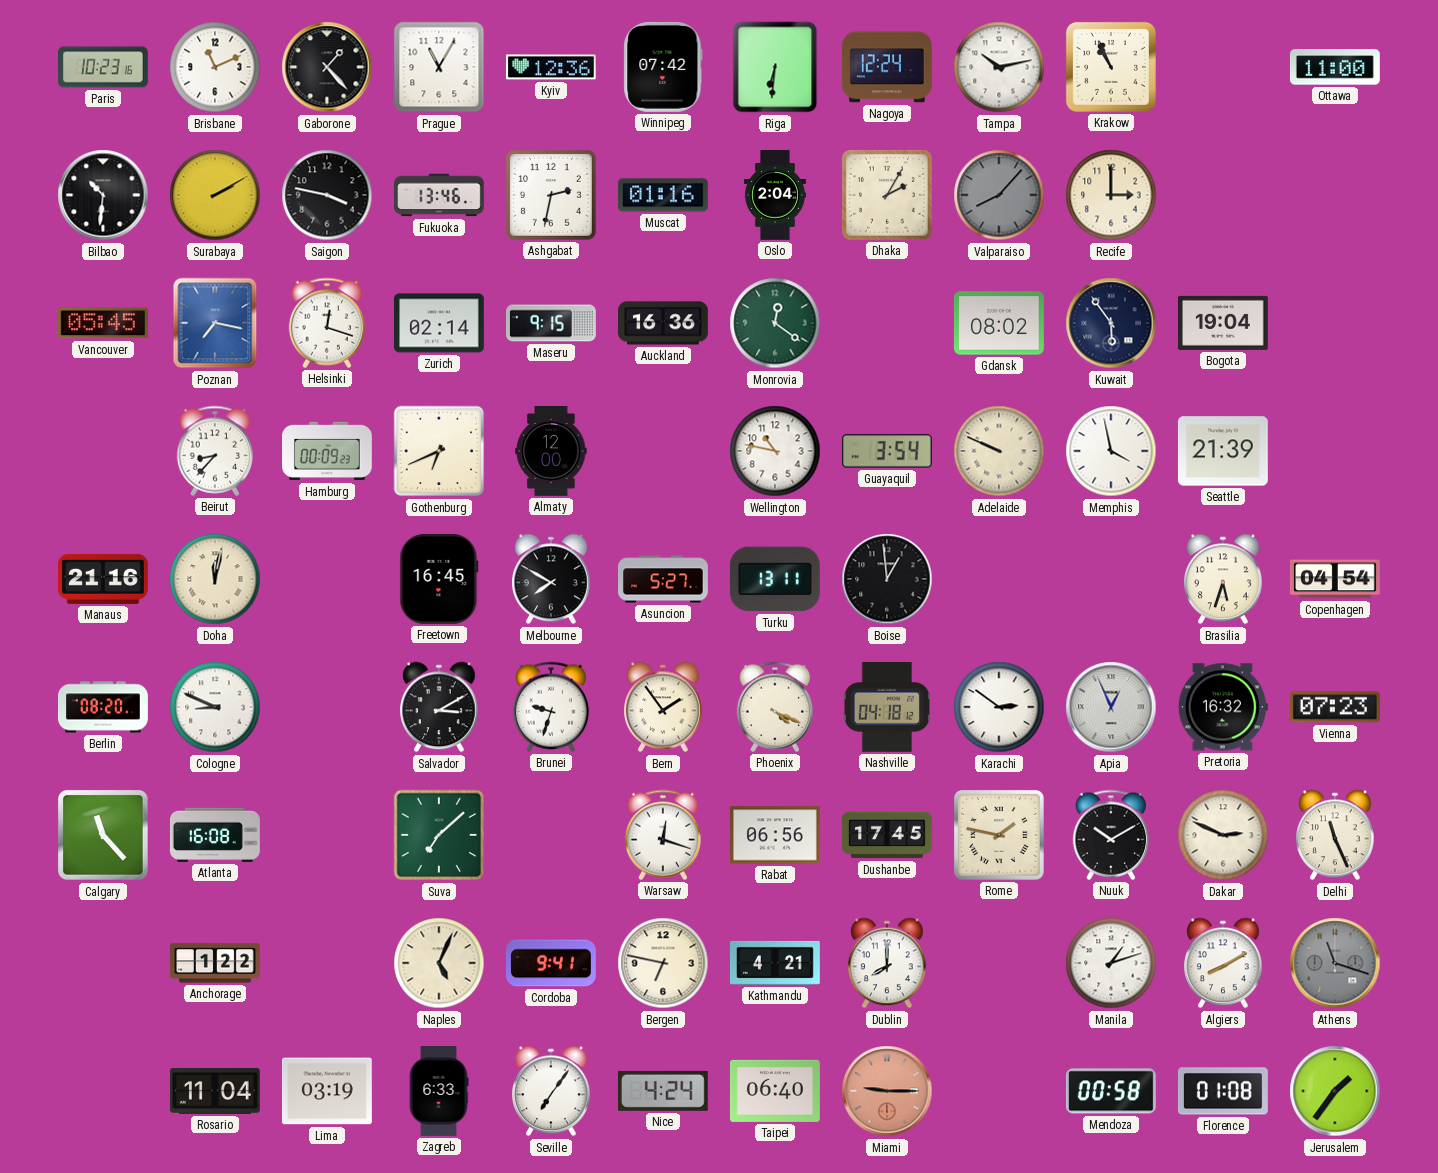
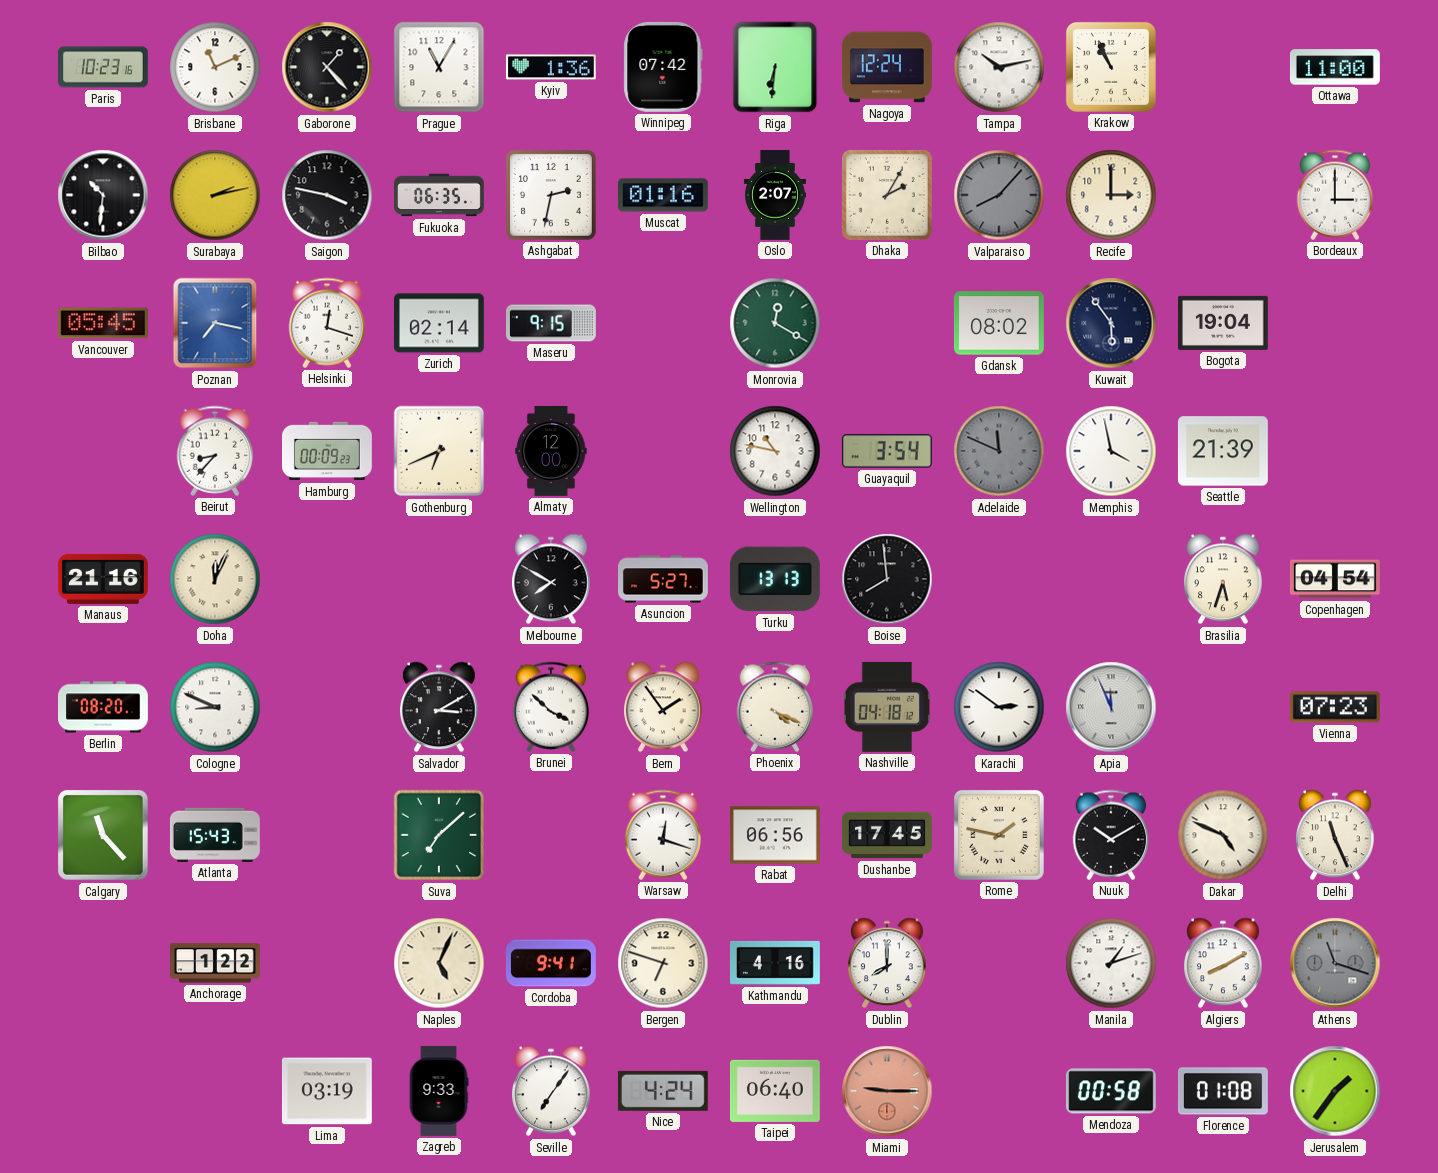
Kyiv: 12:36 -> 1:36 (551, 67)
Surabaya: 2:10 -> 2:13 (215, 195)
Fukuoka: 13:46 -> 06:35 (440, 195)
Oslo: 2:04 -> 2:07 (775, 196)
Bordeaux: none -> 3:00 (1335, 195)
Auckland: 16:36 -> none (664, 323)
Monrovia: 12:21 -> 12:20 (775, 323)
Adelaide: 9:49 -> 11:49 (999, 451)
Adelaide dial: cream -> grey (999, 451)
Doha: 12:02 -> 12:04 (215, 579)
Freetown: 16:45 -> none (439, 579)
Turku: 13:11 -> 13:13 (775, 579)
Boise: 12:59 -> 7:59 (887, 579)
Brunei: 9:33 -> 3:52 (551, 707)
Apia: 12:56 -> 11:56 (1111, 707)
Pretoria: 16:32 -> none (1223, 707)
Atlanta: 16:08 -> 15:43 (215, 835)
Dakar: 2:49 -> 4:49 (1223, 835)
Bergen: 6:47 -> 6:48 (663, 963)
Kathmandu: 4:21 -> 4:16 (775, 963)
Rosario: 11:04 -> none (215, 1092)
Zagreb: 6:33 -> 9:33 (439, 1092)
